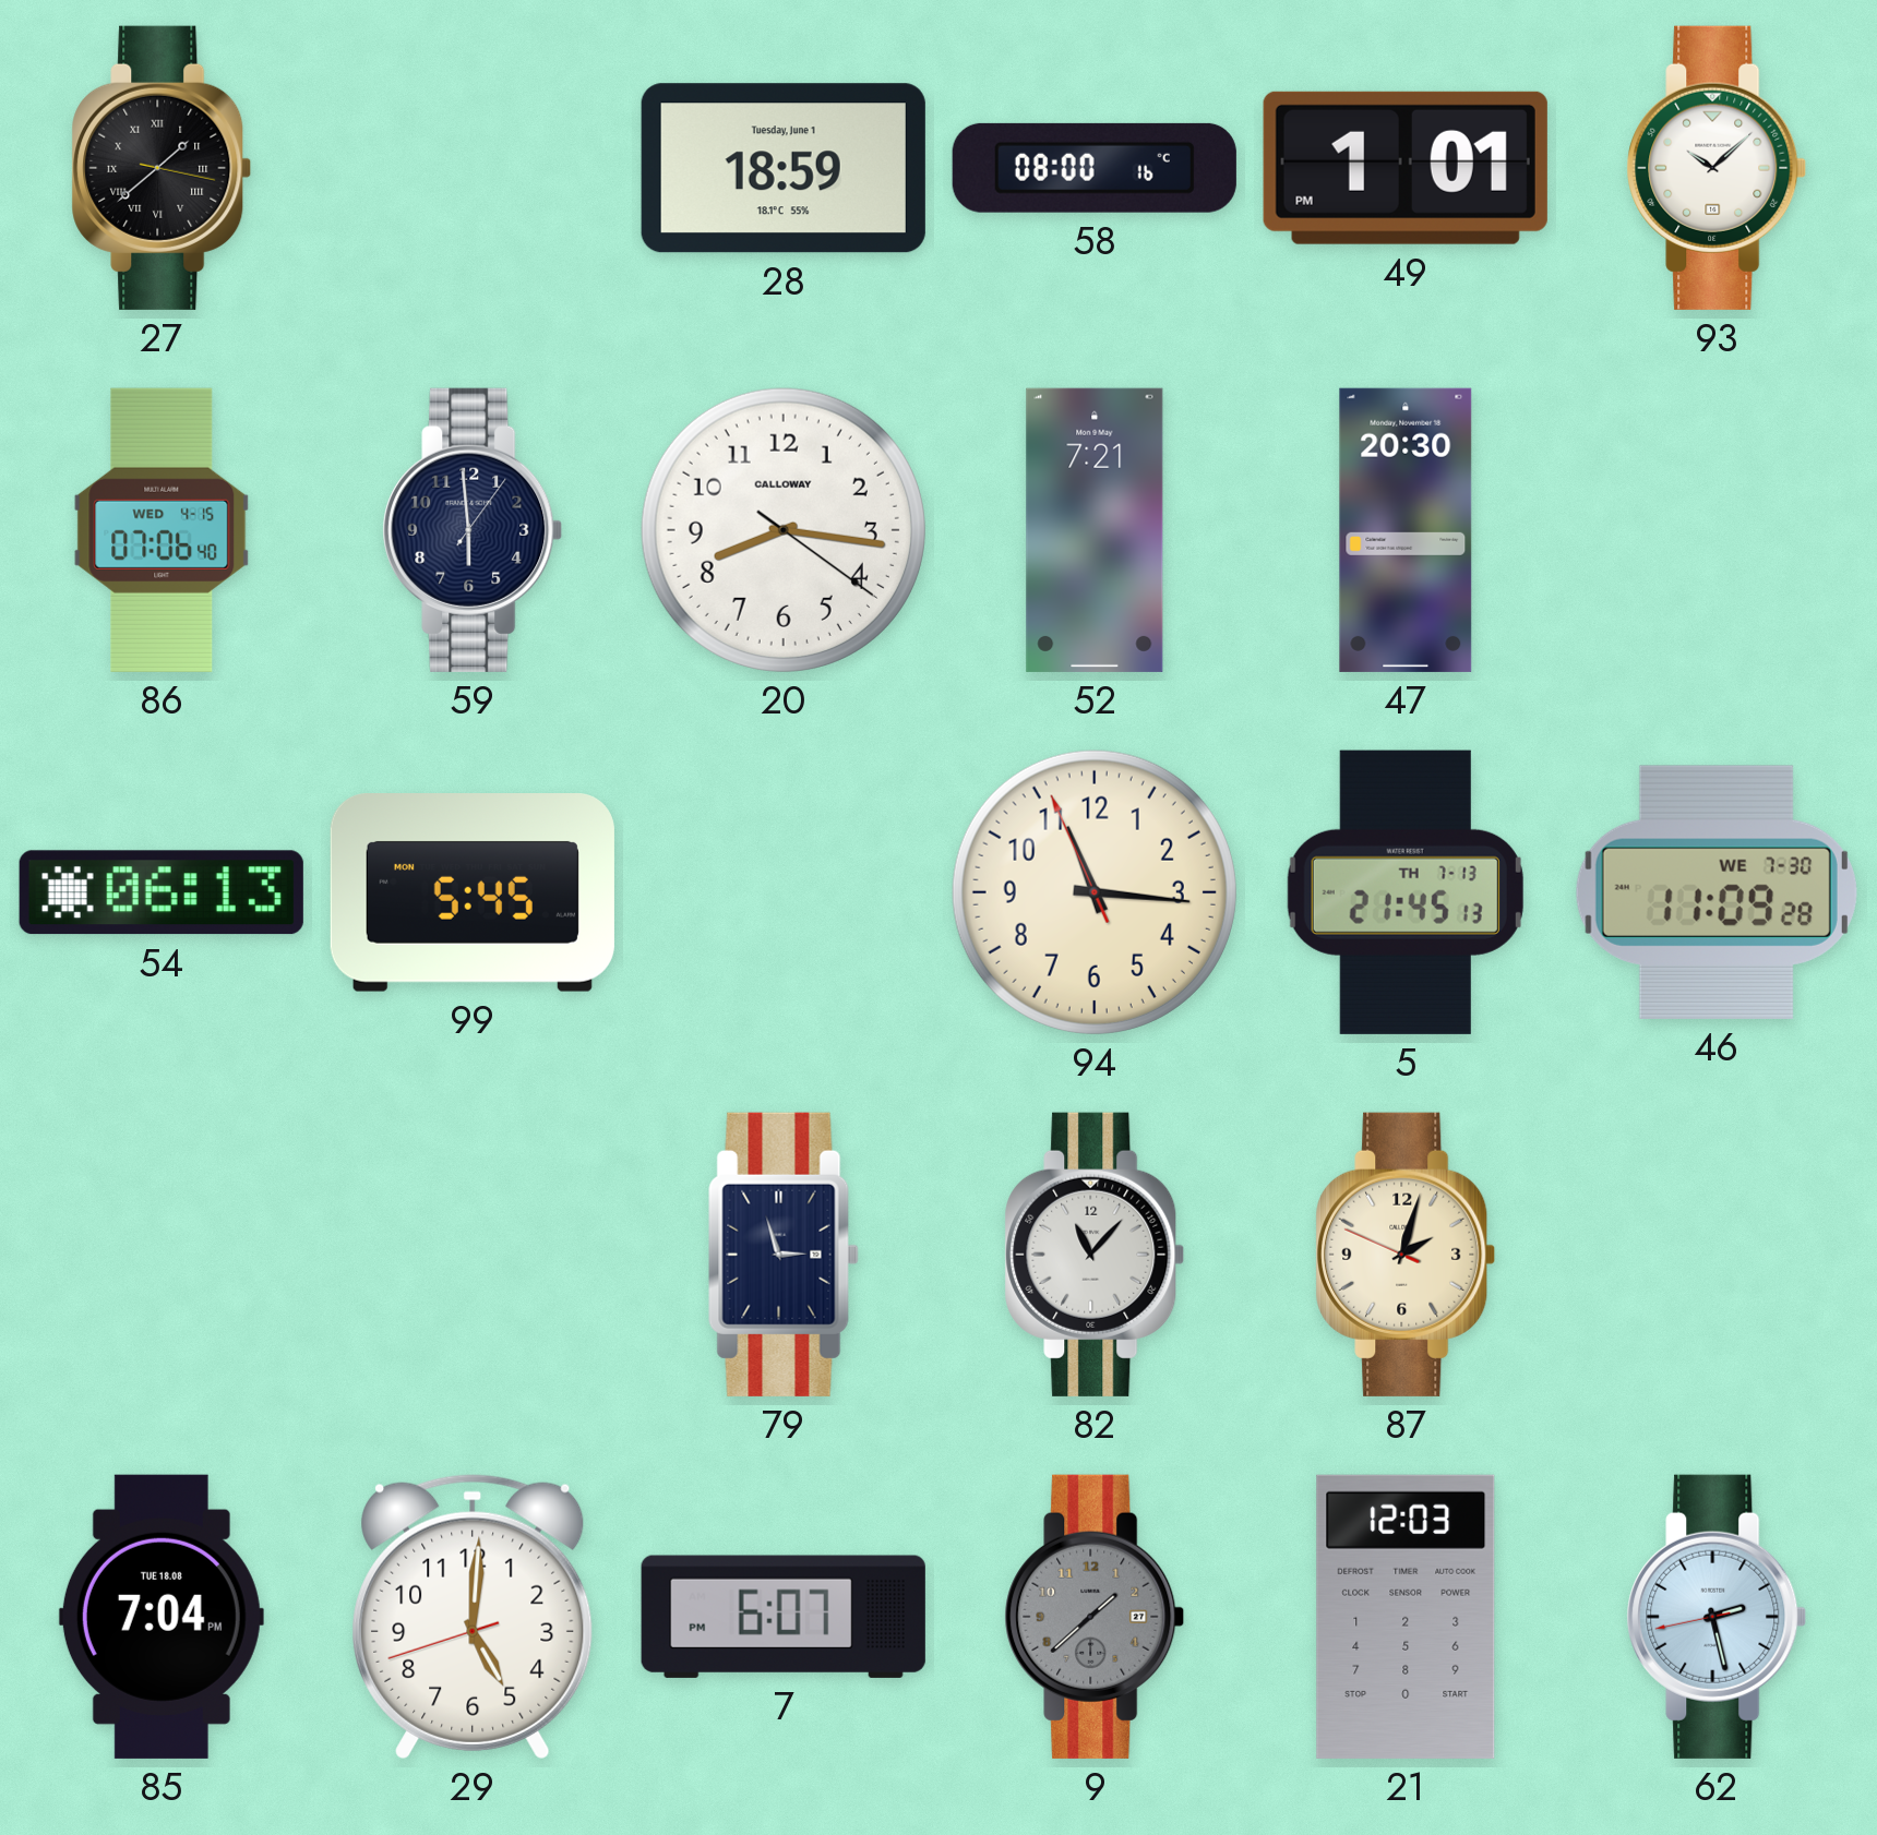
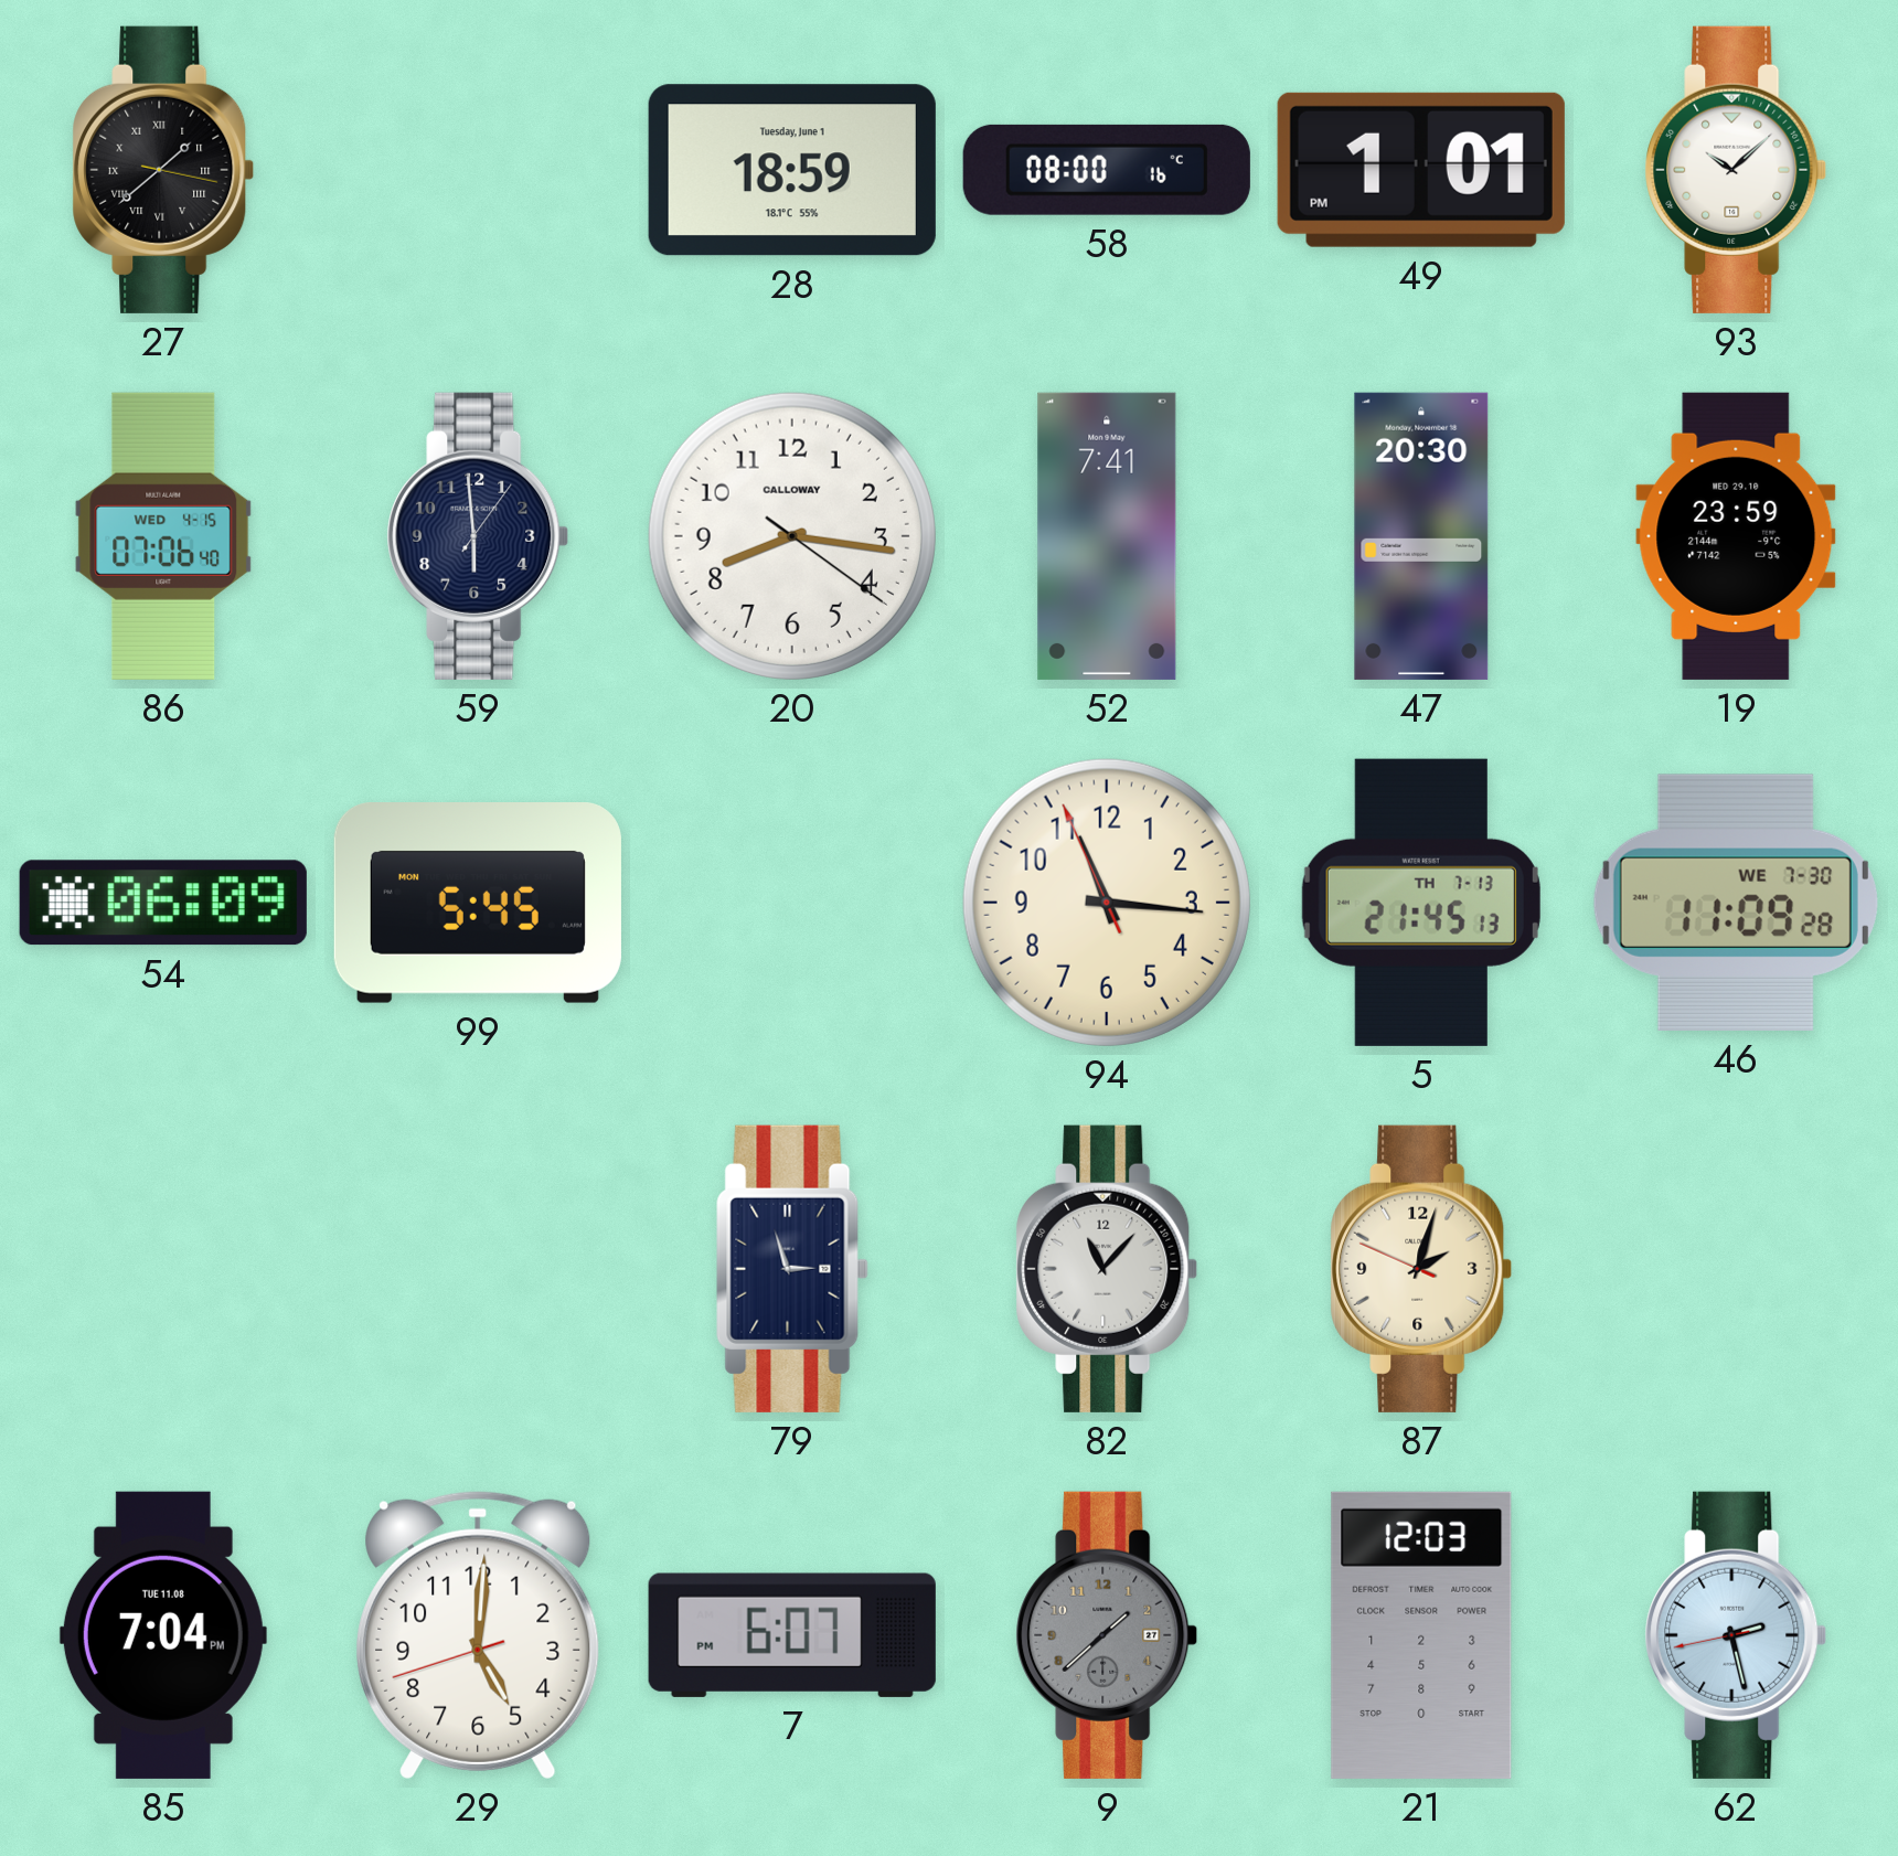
52: 7:21 -> 7:41 (1107, 536)
19: none -> 23:59 (1736, 536)
54: 06:13 -> 06:09 (163, 903)
85 date: TUE 18.08 -> TUE 11.08 (163, 1635)
